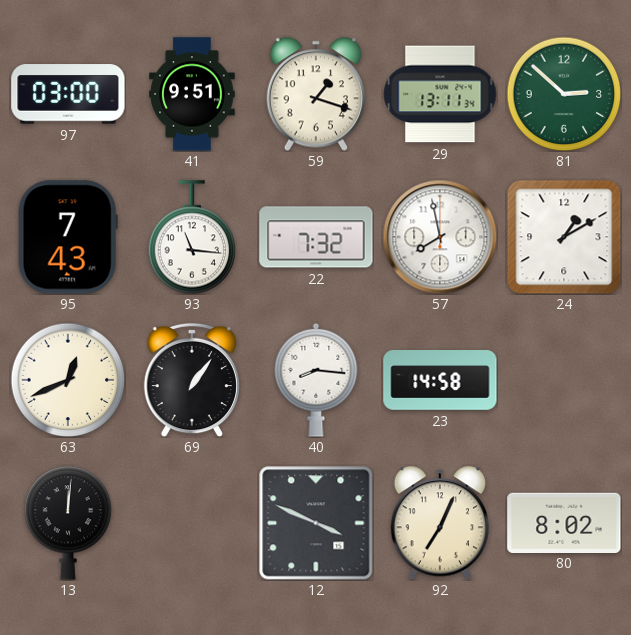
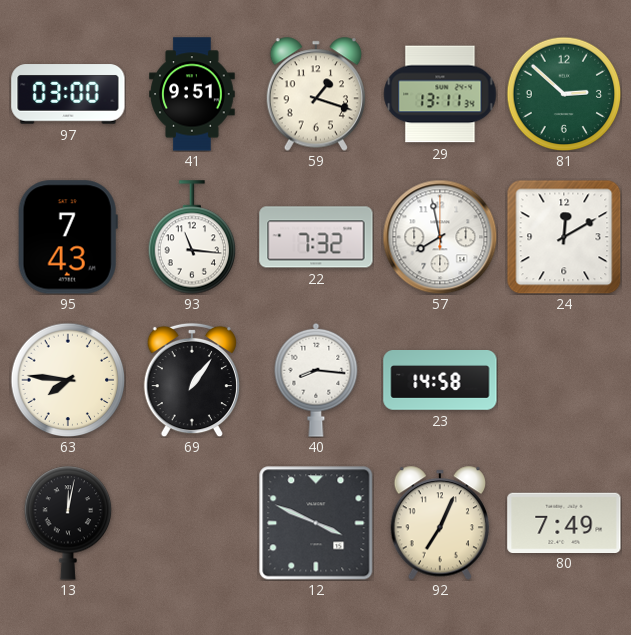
24: 1:10 -> 12:10 (564, 237)
63: 12:41 -> 7:46 (68, 380)
13: 12:01 -> 12:02 (68, 523)
80: 8:02 -> 7:49 (564, 522)
